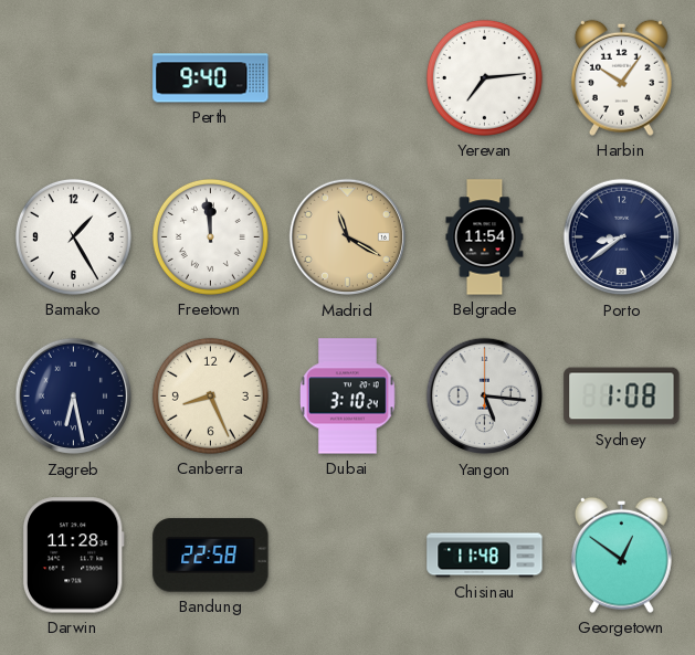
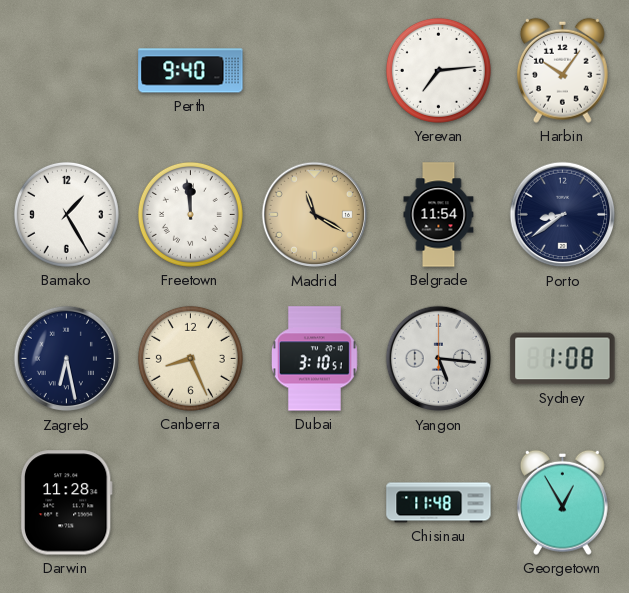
Dubai: 3:10:24 -> 3:10:51 (314, 359)
Bandung: 22:58 -> none (211, 556)
Georgetown: 12:51 -> 12:55 (562, 502)
